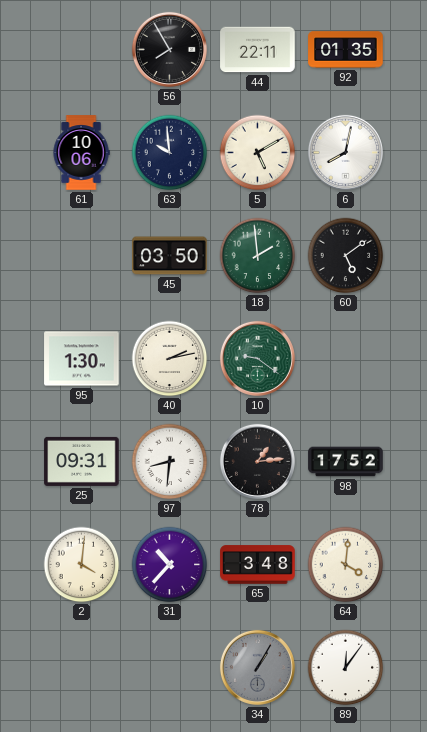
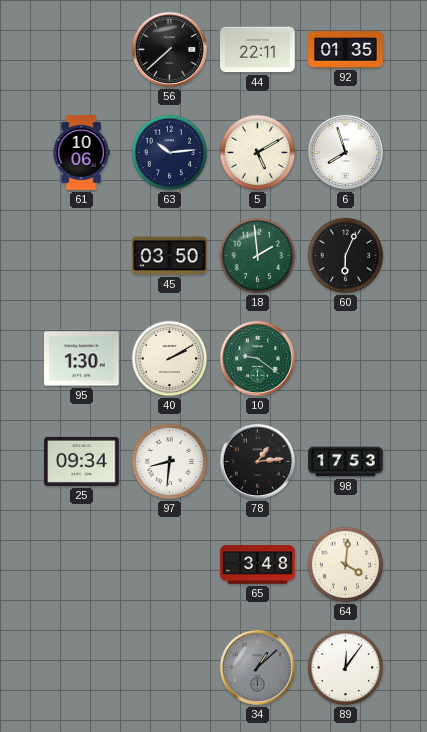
56: 7:55 -> 7:38 (169, 49)
63: 9:59 -> 10:14 (170, 153)
6: 8:02 -> 7:57 (345, 152)
60: 5:09 -> 6:04 (346, 256)
40: 2:13 -> 2:10 (170, 359)
25: 09:31 -> 09:34 (82, 461)
98: 17:52 -> 17:53 (346, 462)
2: 4:01 -> none (82, 565)
31: 10:37 -> none (170, 565)
34: 1:05 -> 1:08 (257, 667)
